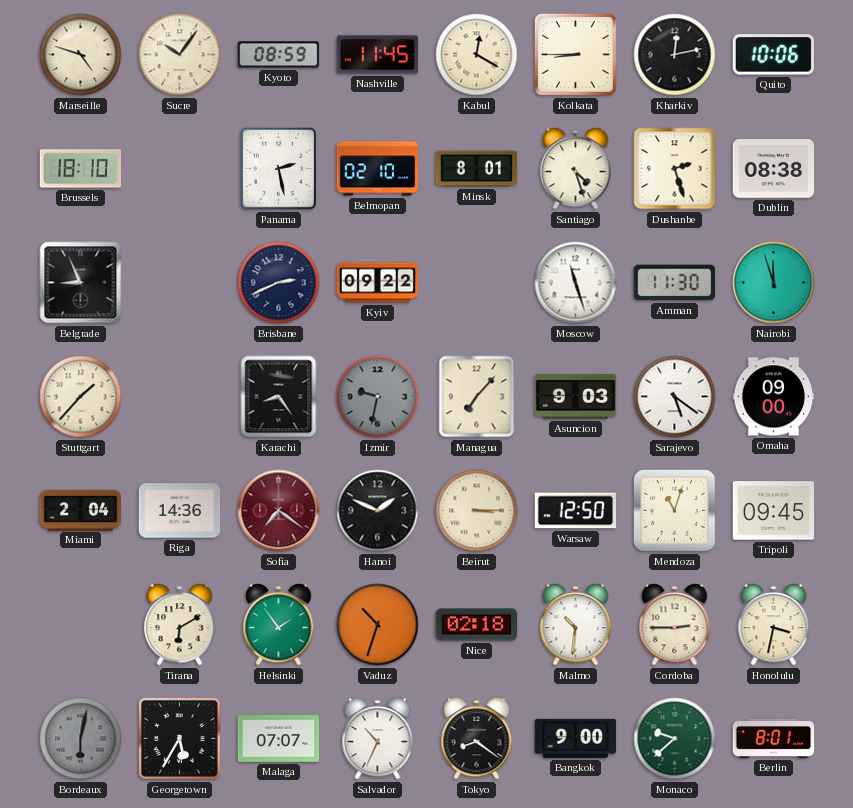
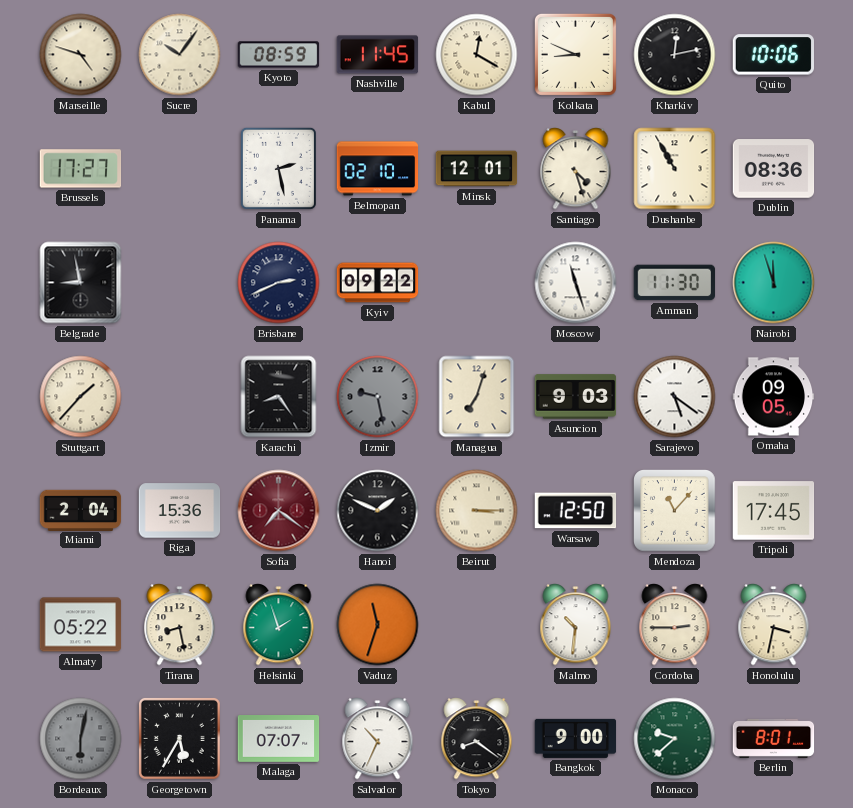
Kolkata: 8:45 -> 8:49 (575, 54)
Brussels: 18:10 -> 17:27 (81, 169)
Minsk: 8:01 -> 12:01 (477, 169)
Dushanbe: 2:27 -> 10:55 (675, 169)
Dublin: 08:38 -> 08:36 (774, 169)
Belgrade: 8:56 -> 8:58 (81, 283)
Izmir: 9:32 -> 9:28 (378, 397)
Managua: 7:07 -> 7:03 (477, 397)
Omaha: 09:00 -> 09:05 (774, 397)
Riga: 14:36 -> 15:36 (180, 511)
Mendoza: 11:03 -> 11:07 (675, 511)
Tripoli: 09:45 -> 17:45 (774, 511)
Almaty: none -> 05:22 (81, 625)
Tirana: 6:10 -> 8:28 (180, 625)
Helsinki: 1:54 -> 1:57 (279, 625)
Vaduz: 10:33 -> 11:33 (378, 625)
Nice: 02:18 -> none (477, 625)
